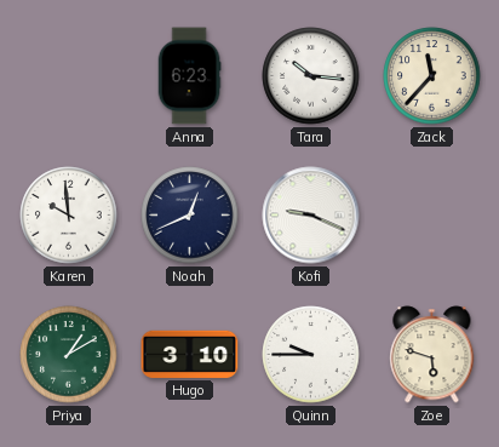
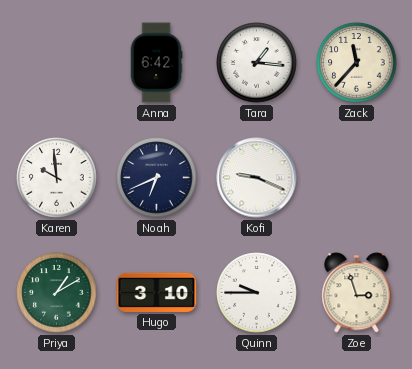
Anna: 6:23 -> 6:42 (156, 63)
Tara: 10:16 -> 1:16 (257, 63)
Noah: 12:41 -> 6:41 (157, 178)
Zoe: 5:48 -> 2:57 (357, 293)
